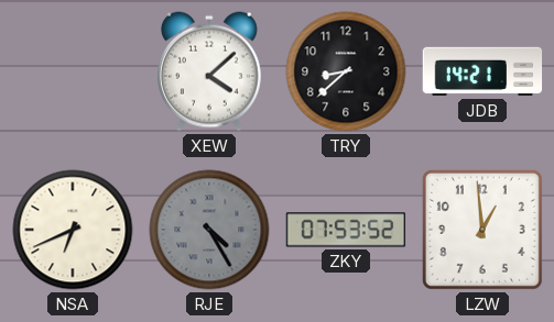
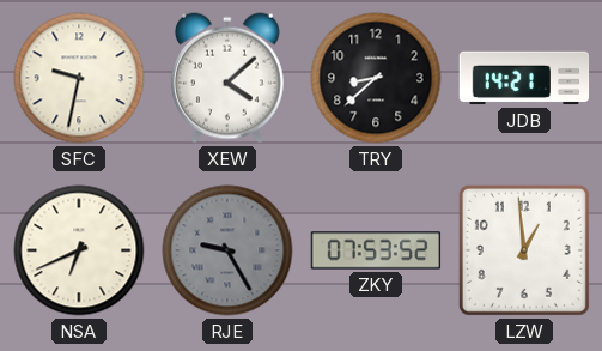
SFC: none -> 9:32 (79, 78)
RJE: 4:25 -> 9:25 (227, 250)
